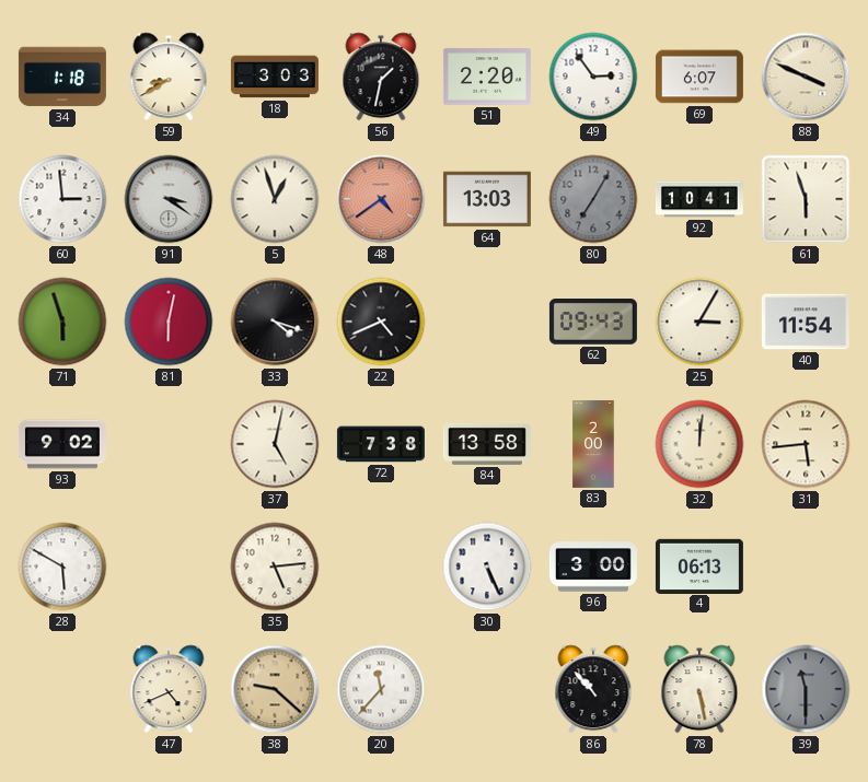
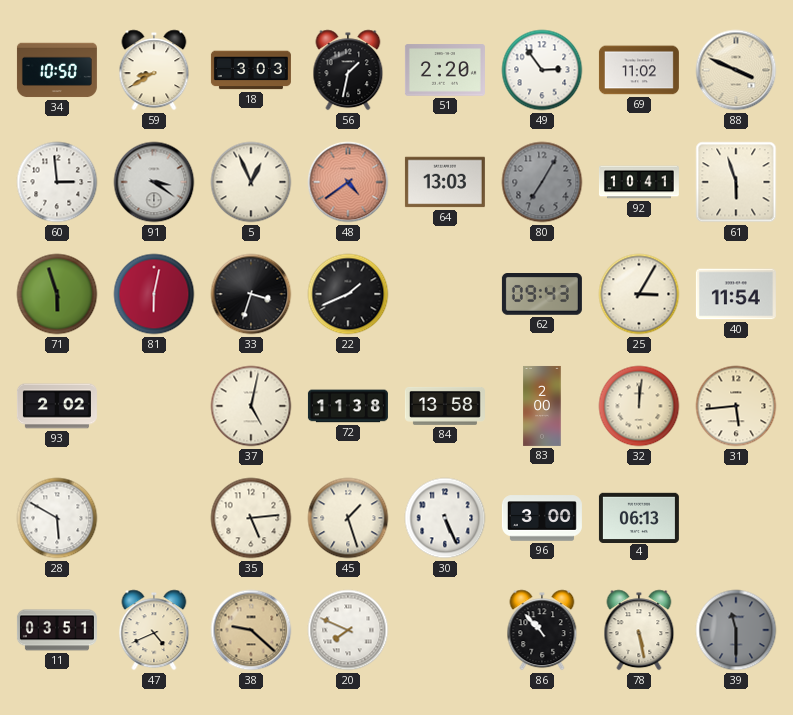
34: 1:18 -> 10:50 (57, 70)
69: 6:07 -> 11:02 (639, 70)
5: 12:57 -> 12:56 (251, 182)
33: 4:18 -> 3:33 (251, 294)
22: 4:41 -> 1:41 (348, 294)
93: 9:02 -> 2:02 (57, 406)
72: 7:38 -> 11:38 (348, 406)
45: none -> 1:27 (348, 518)
11: none -> 03:51 (57, 630)
20: 11:37 -> 7:49 (348, 630)
